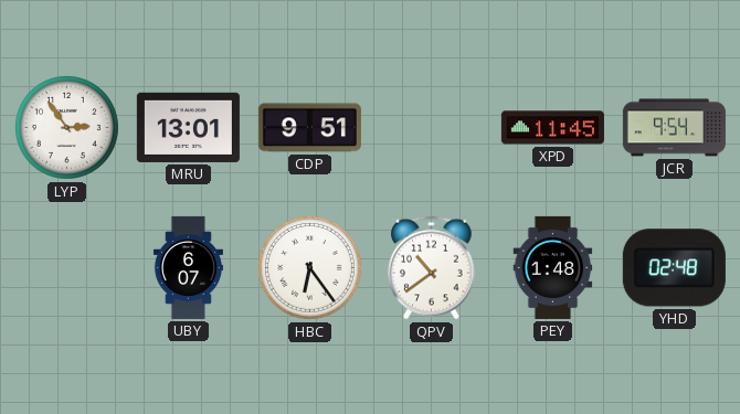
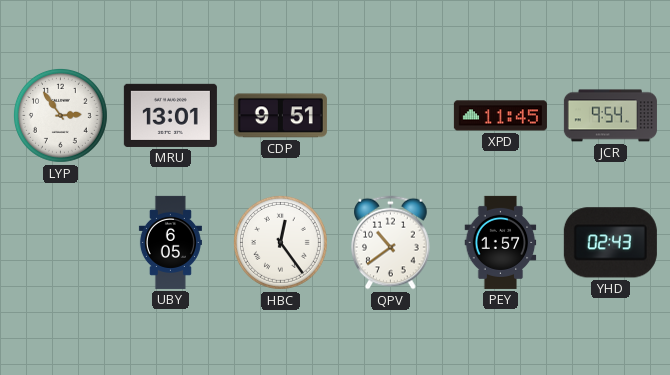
UBY: 6:07 -> 6:05 (170, 242)
HBC: 6:24 -> 12:24 (280, 242)
PEY: 1:48 -> 1:57 (501, 242)
YHD: 02:48 -> 02:43 (610, 243)
